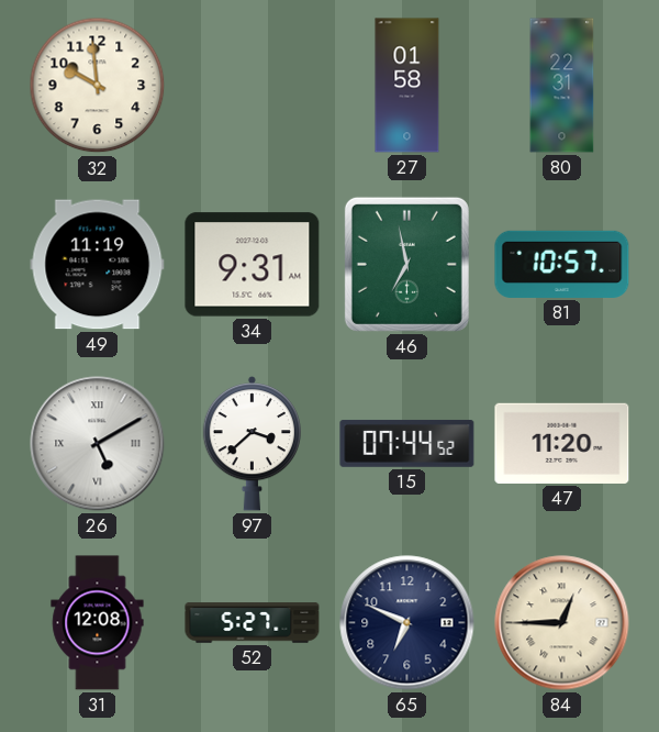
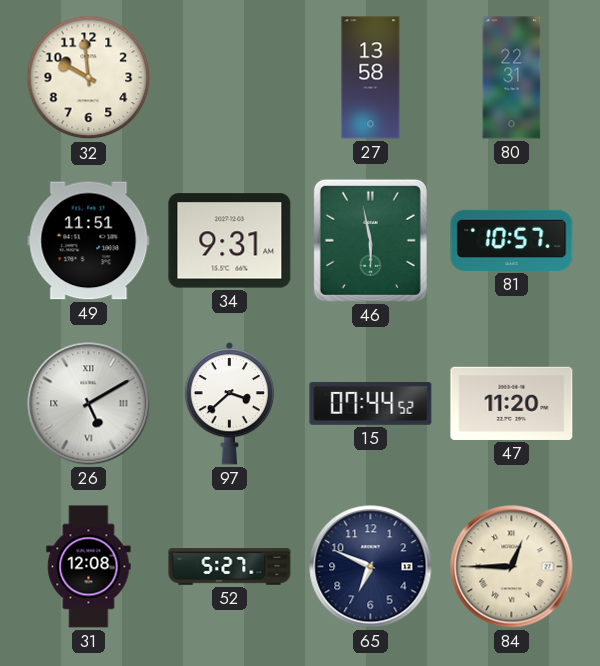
27: 01:58 -> 13:58 (371, 78)
49: 11:19 -> 11:51 (89, 241)
46: 6:58 -> 5:58 (370, 240)
